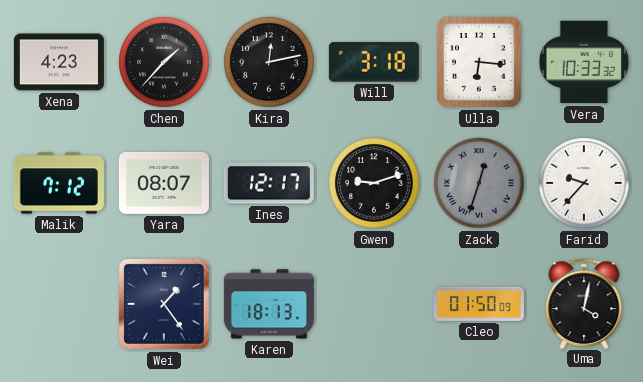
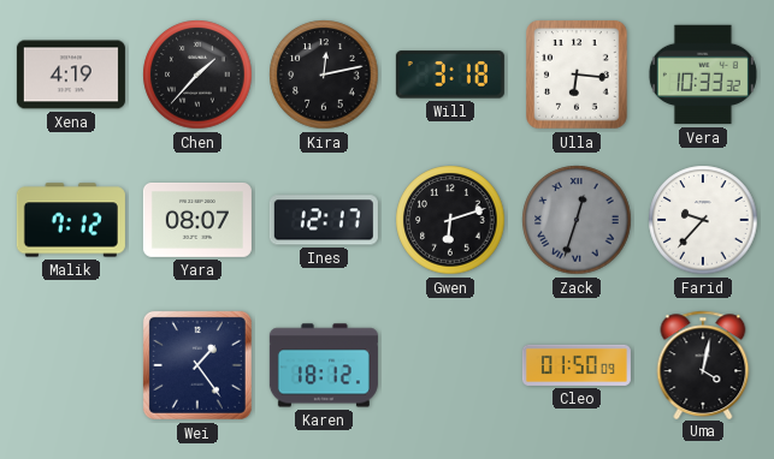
Xena: 4:23 -> 4:19 (71, 74)
Gwen: 9:12 -> 6:12 (450, 220)
Karen: 18:13 -> 18:12 (324, 365)
